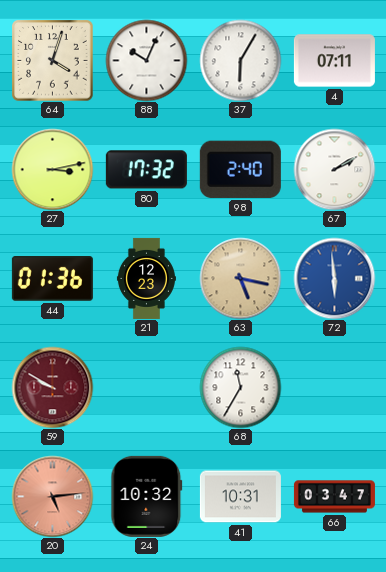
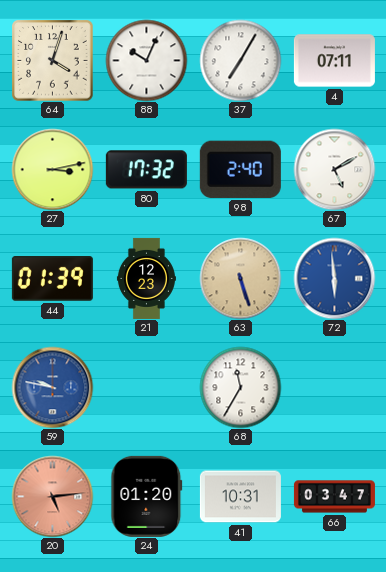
37: 6:05 -> 7:05 (240, 60)
67: 2:10 -> 5:10 (334, 169)
44: 01:36 -> 01:39 (52, 279)
63: 5:17 -> 5:27 (240, 278)
59: 9:50 -> 9:47 (52, 387)
59 dial: burgundy -> blue (52, 387)
24: 10:32 -> 01:20 (147, 496)
